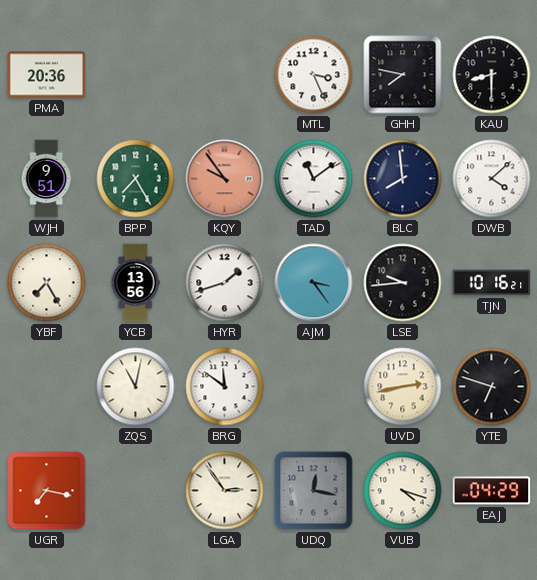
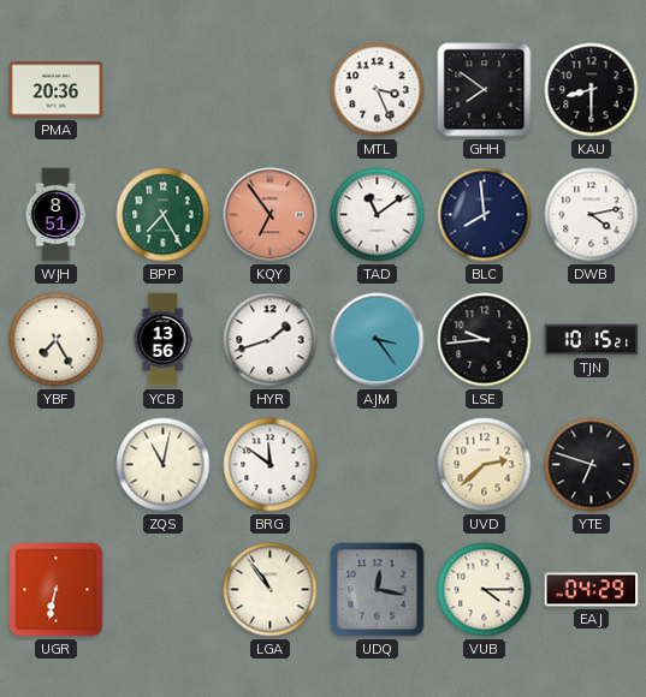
GHH: 7:47 -> 7:51 (485, 90)
WJH: 9:51 -> 8:51 (55, 215)
KQY: 9:54 -> 6:54 (271, 215)
DWB: 4:08 -> 4:13 (592, 215)
TJN: 10:16 -> 10:15 (592, 340)
UVD: 2:43 -> 2:38 (485, 465)
UGR: 7:17 -> 6:32 (57, 590)
LGA: 2:54 -> 10:54 (271, 590)
VUB: 4:18 -> 4:15 (485, 590)
